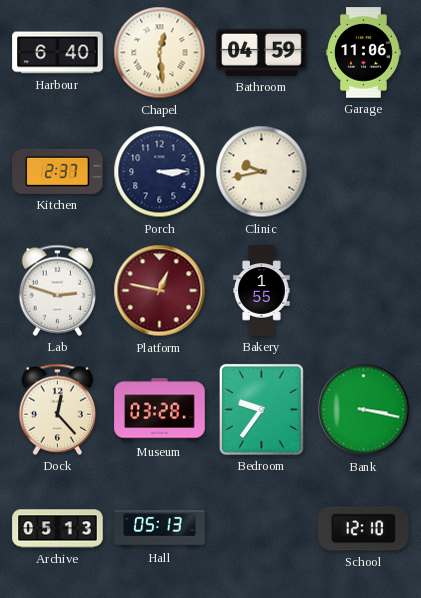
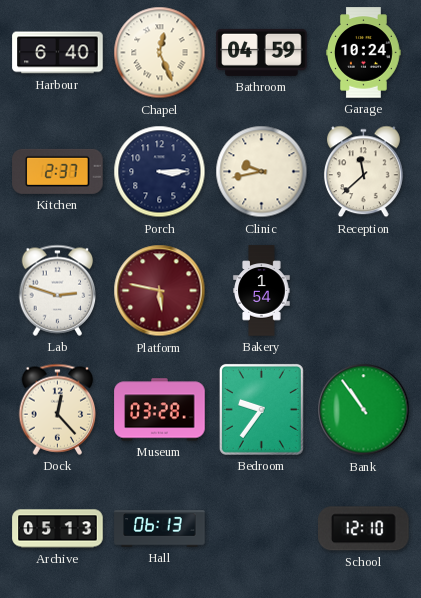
Chapel: 12:29 -> 12:26 (160, 53)
Garage: 11:06 -> 10:24 (364, 53)
Reception: none -> 11:38 (363, 172)
Platform: 12:47 -> 5:47 (160, 291)
Bakery: 1:55 -> 1:54 (262, 291)
Bank: 3:17 -> 10:54 (364, 410)
Hall: 05:13 -> 06:13 (160, 529)
